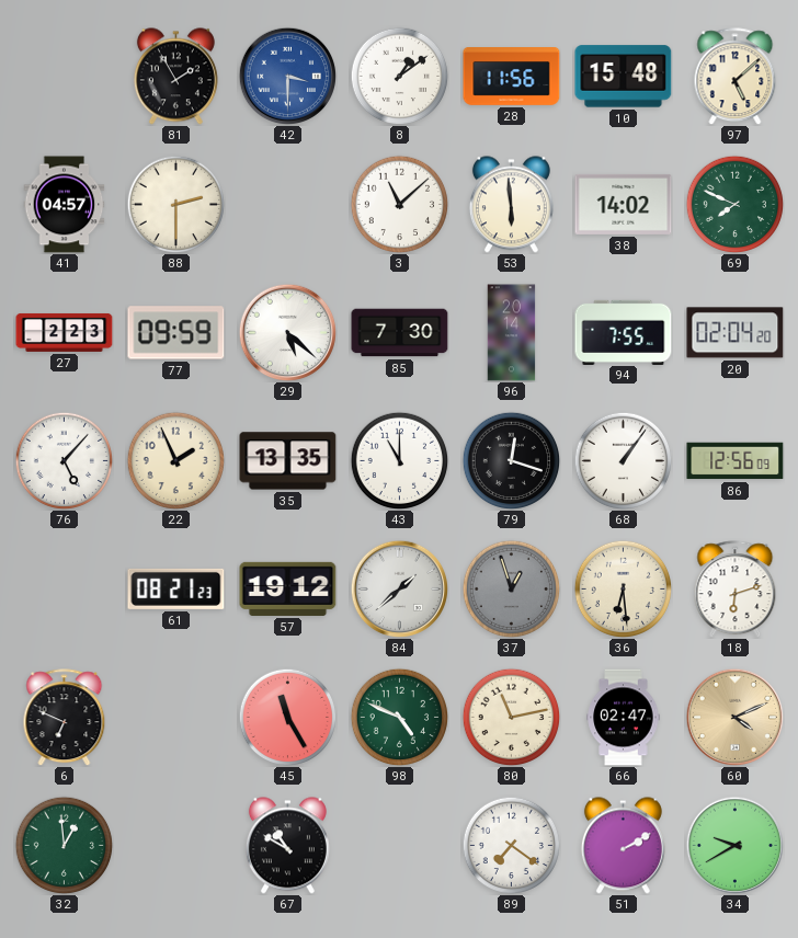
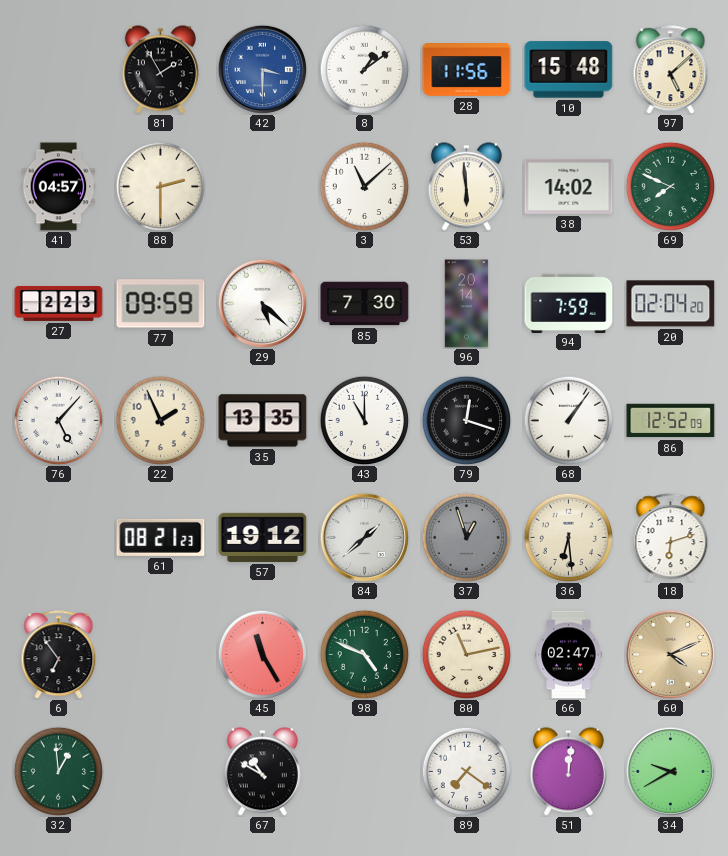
94: 7:55 -> 7:59 (569, 303)
86: 12:56 -> 12:52 (671, 421)
6: 6:49 -> 6:54 (59, 655)
51: 2:10 -> 12:01 (568, 772)
